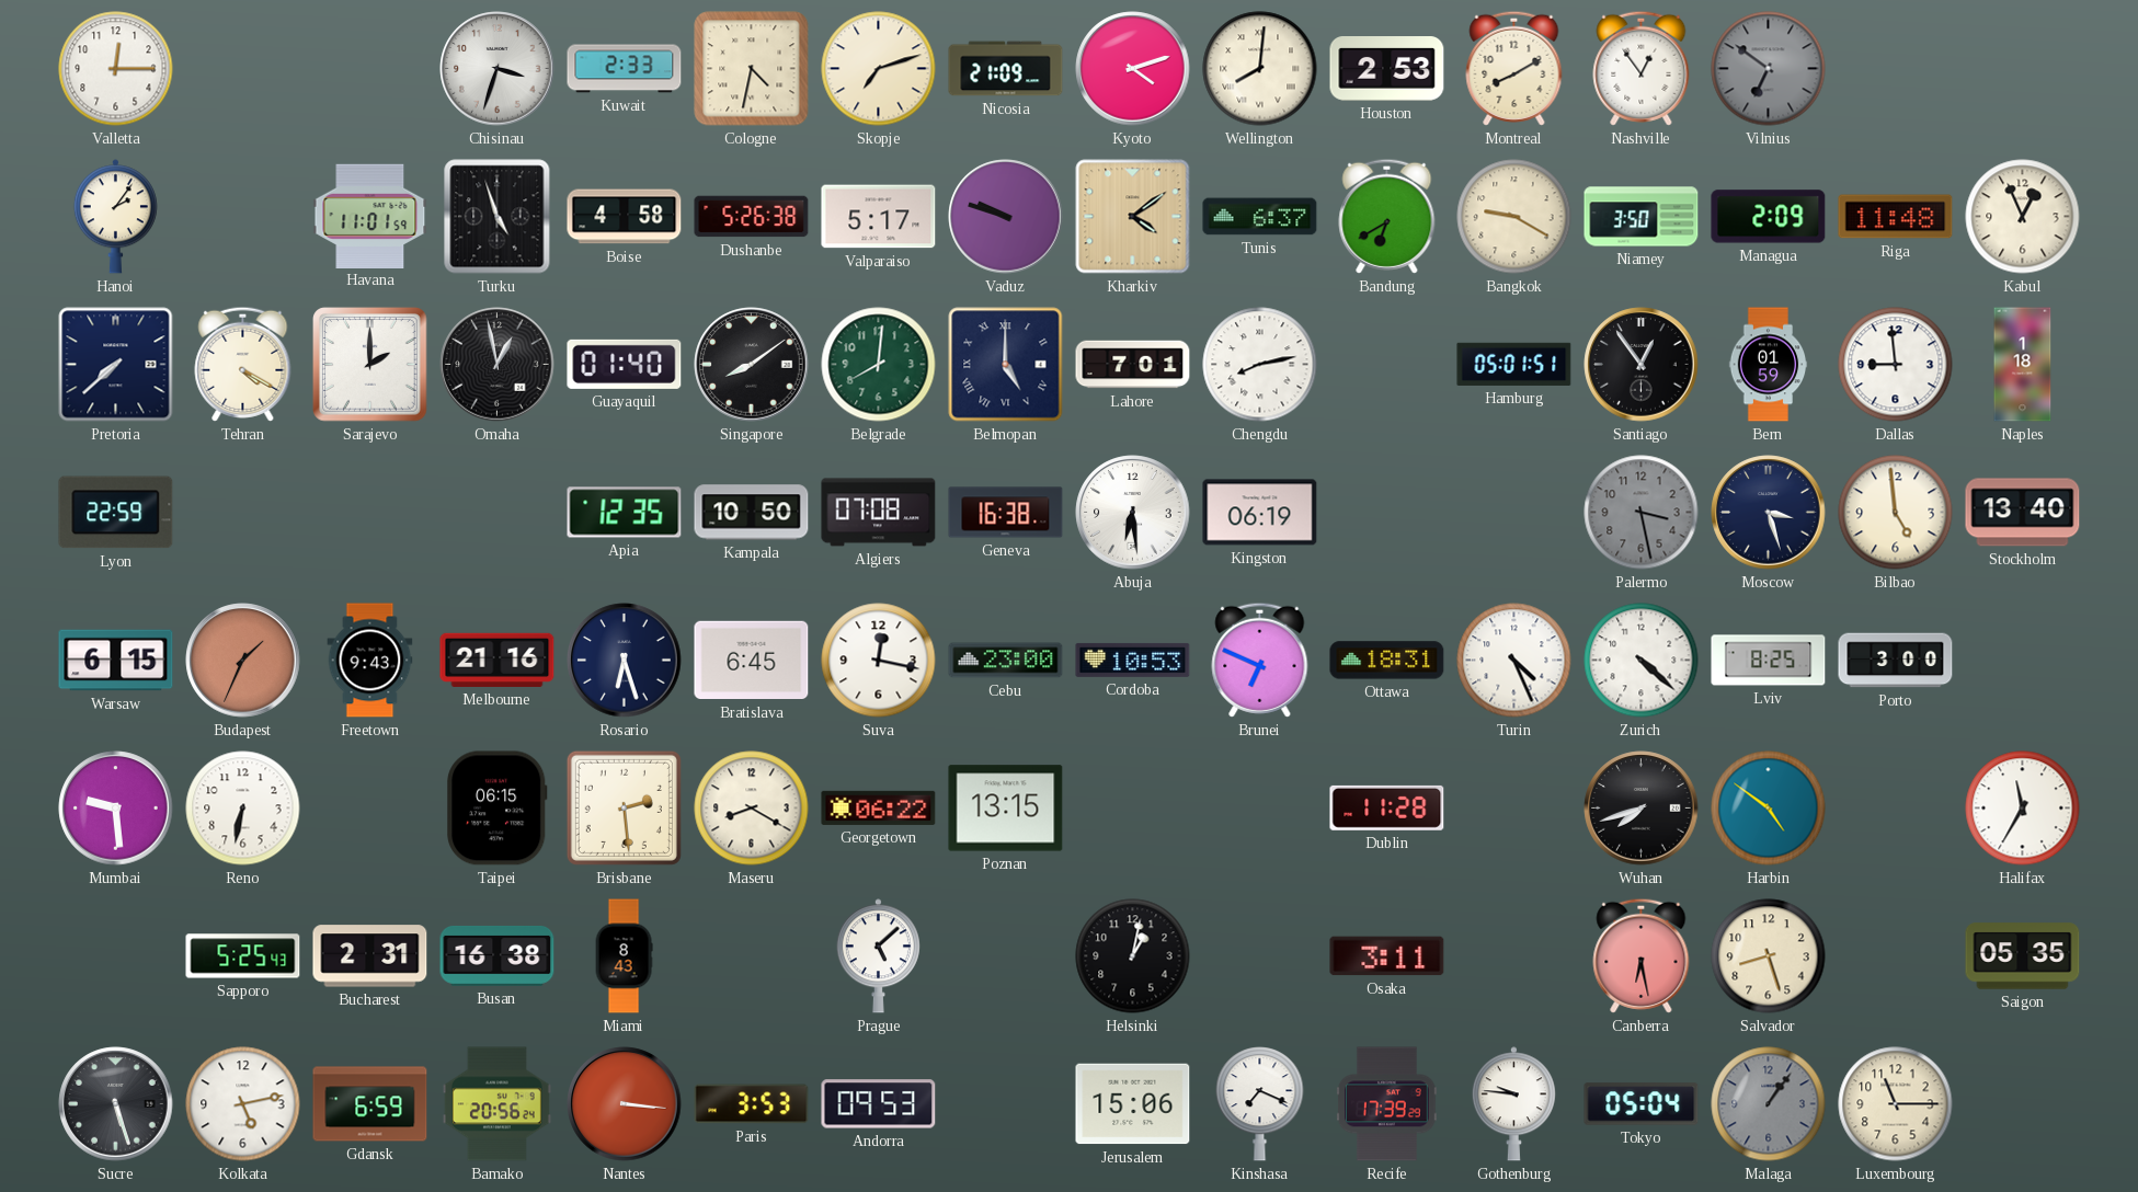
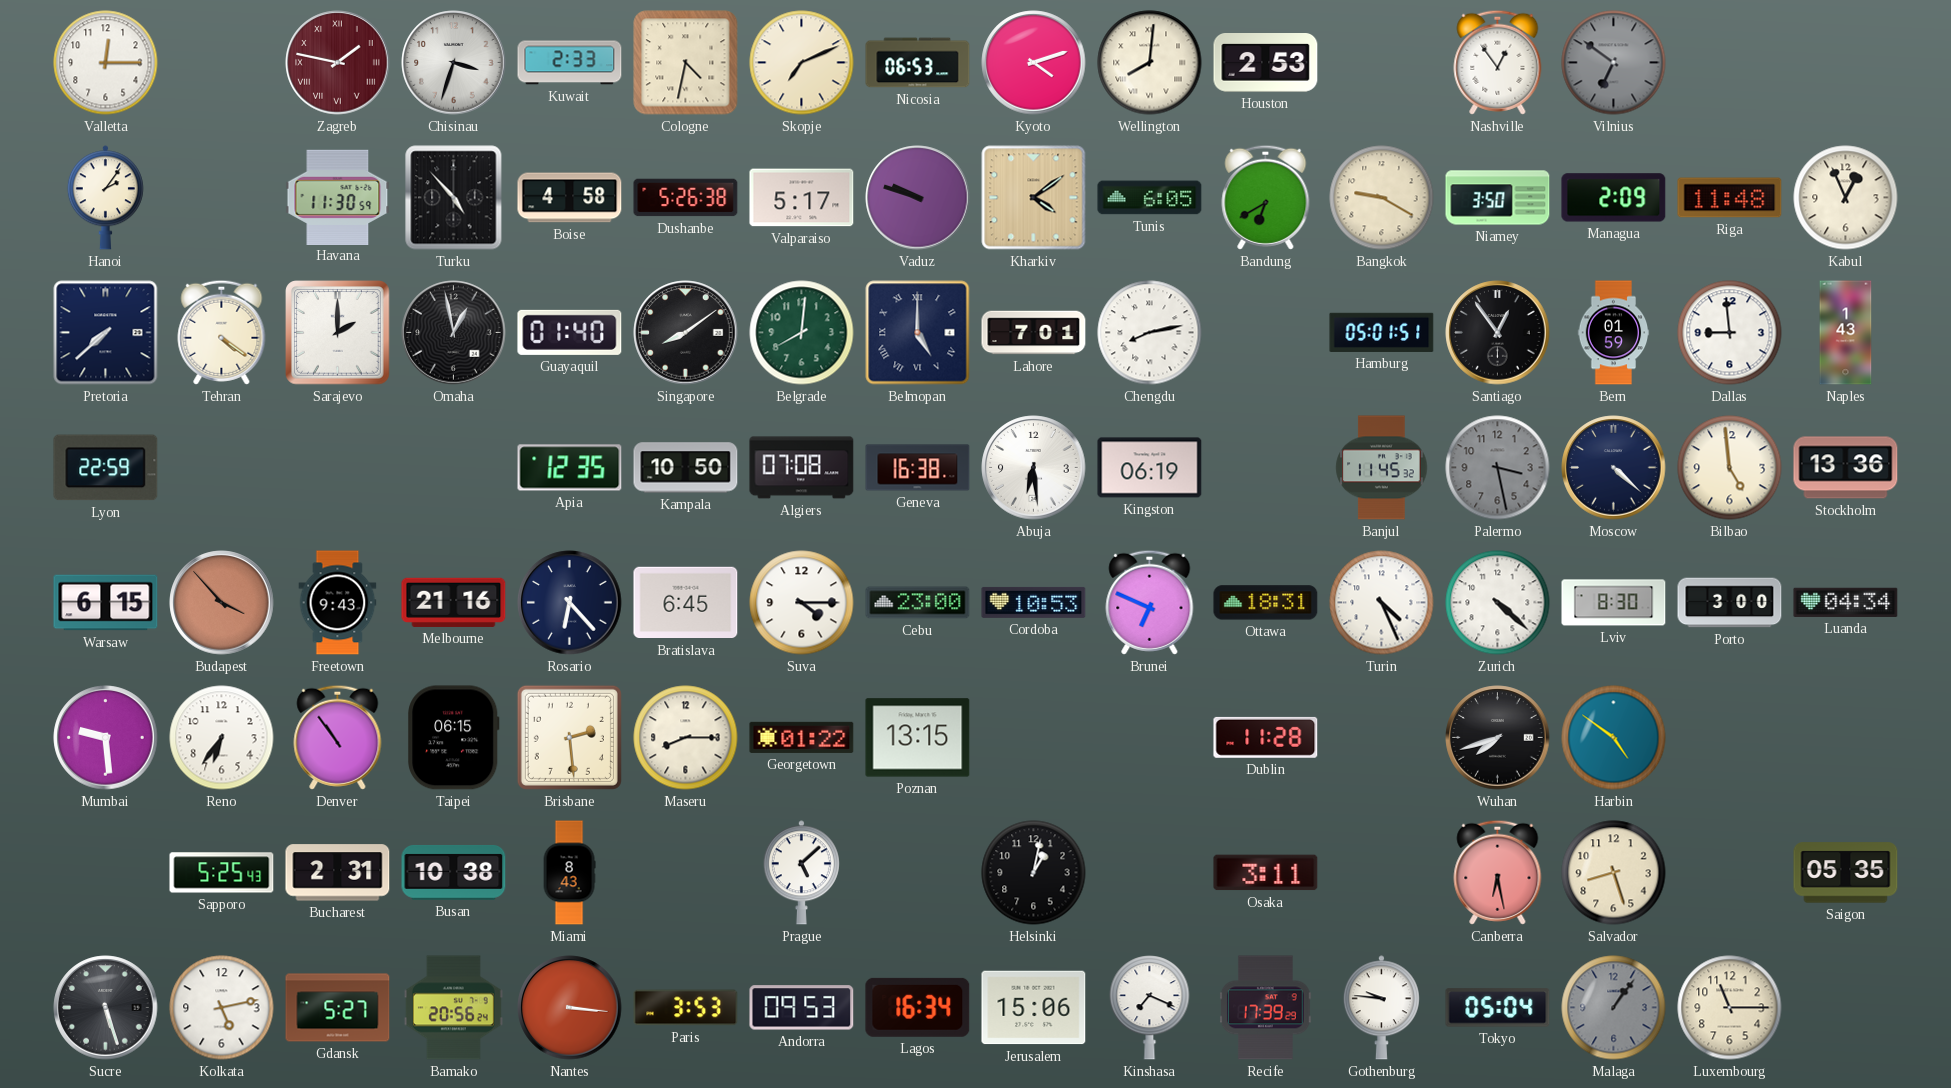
Zagreb: none -> 1:47 (338, 63)
Skopje: 7:12 -> 7:11 (802, 63)
Nicosia: 21:09 -> 06:53 (918, 63)
Montreal: 8:10 -> none (1514, 68)
Havana: 11:01 -> 11:30 (338, 197)
Turku: 4:57 -> 4:53 (454, 198)
Tunis: 6:37 -> 6:05 (1150, 198)
Tehran: 4:20 -> 4:21 (222, 332)
Naples: 1:18 -> 1:43 (1846, 333)
Banjul: none -> 11:45 (1382, 468)
Moscow: 3:27 -> 4:22 (1614, 468)
Stockholm: 13:40 -> 13:36 (1846, 468)
Budapest: 1:34 -> 3:53 (222, 603)
Rosario: 6:27 -> 6:23 (570, 603)
Suva: 12:17 -> 4:15 (802, 603)
Lviv: 8:25 -> 8:30 (1614, 603)
Luanda: none -> 04:34 (1846, 602)
Reno: 6:32 -> 6:36 (222, 738)
Denver: none -> 10:54 (338, 737)
Maseru: 8:20 -> 8:15 (686, 738)
Georgetown: 06:22 -> 01:22 (802, 737)
Halifax: 11:35 -> none (2023, 809)
Busan: 16:38 -> 10:38 (454, 873)
Gdansk: 6:59 -> 5:27 (338, 1008)
Lagos: none -> 16:34 (918, 1007)
